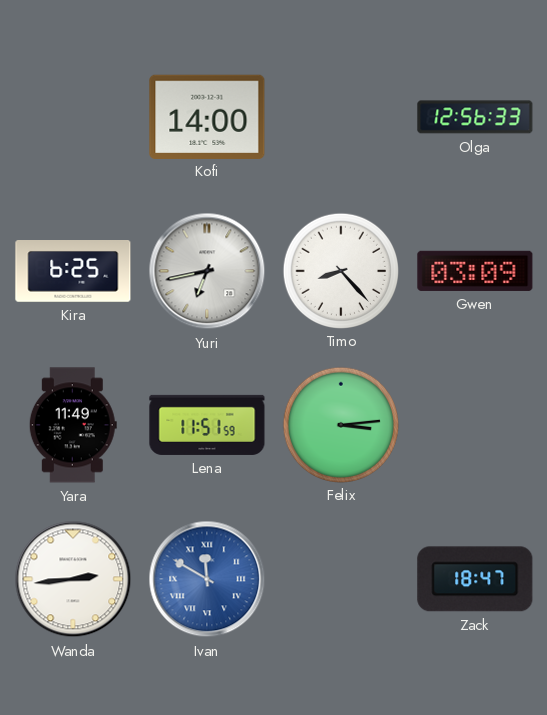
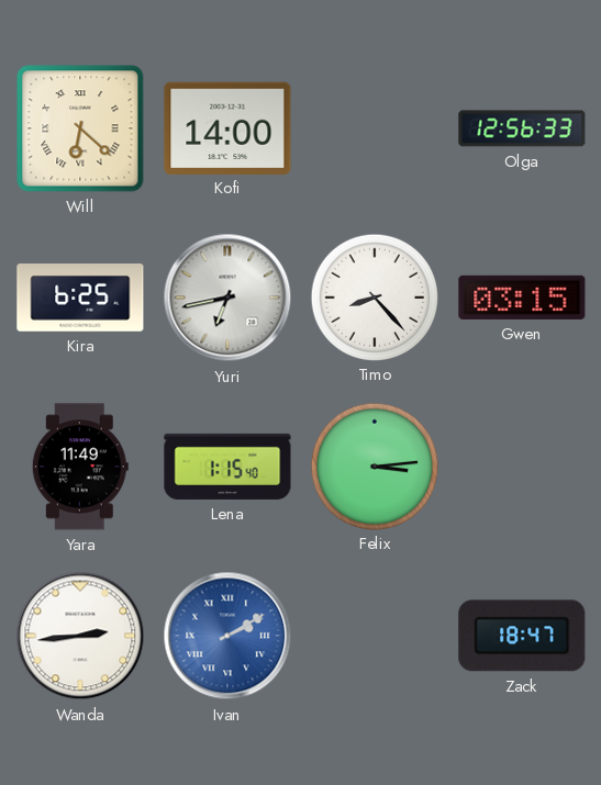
Will: none -> 6:22 (80, 128)
Gwen: 03:09 -> 03:15 (522, 298)
Lena: 11:51 -> 1:15 (227, 467)
Ivan: 11:50 -> 2:10 (227, 636)
